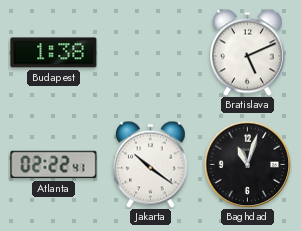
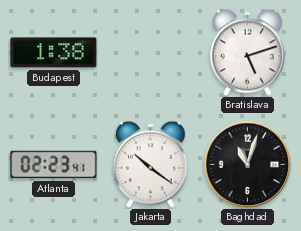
Bratislava: 5:11 -> 5:12 (248, 52)
Atlanta: 02:22 -> 02:23 (54, 165)
